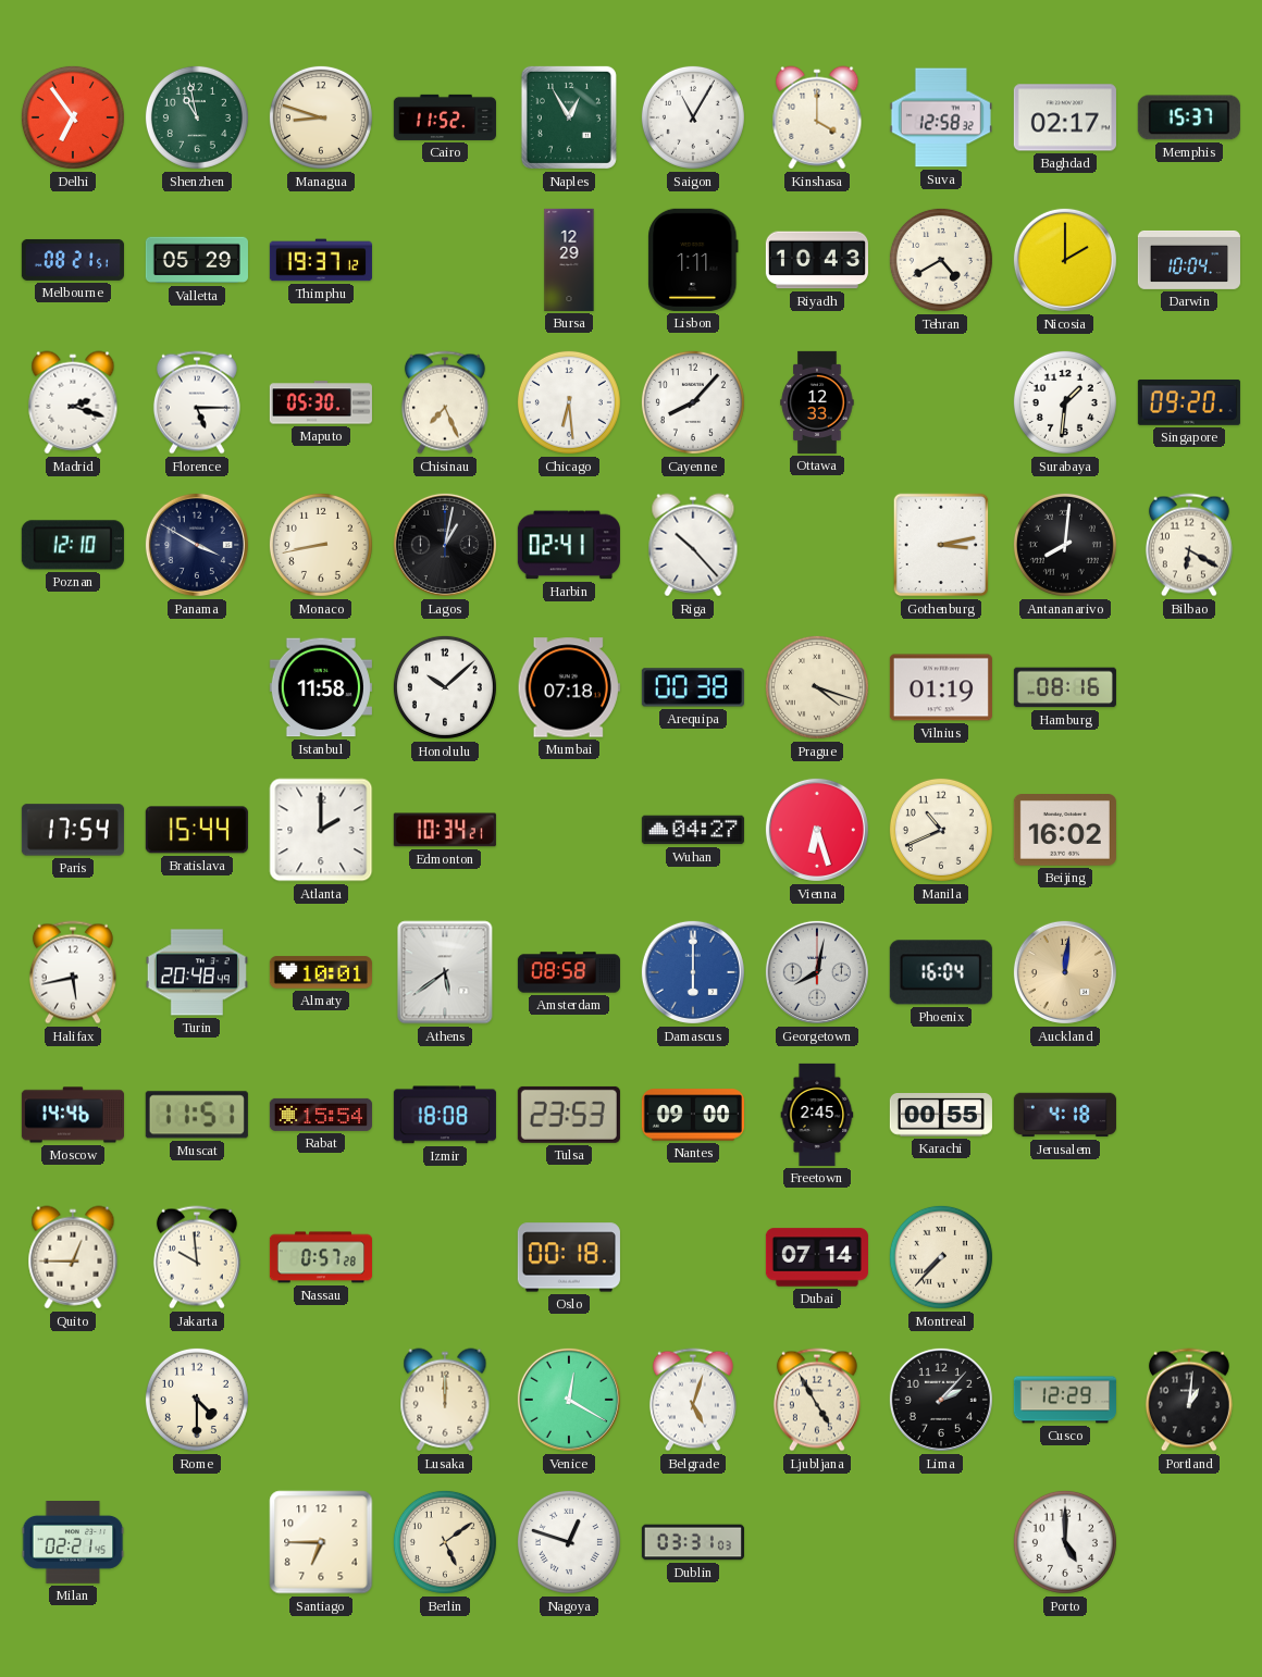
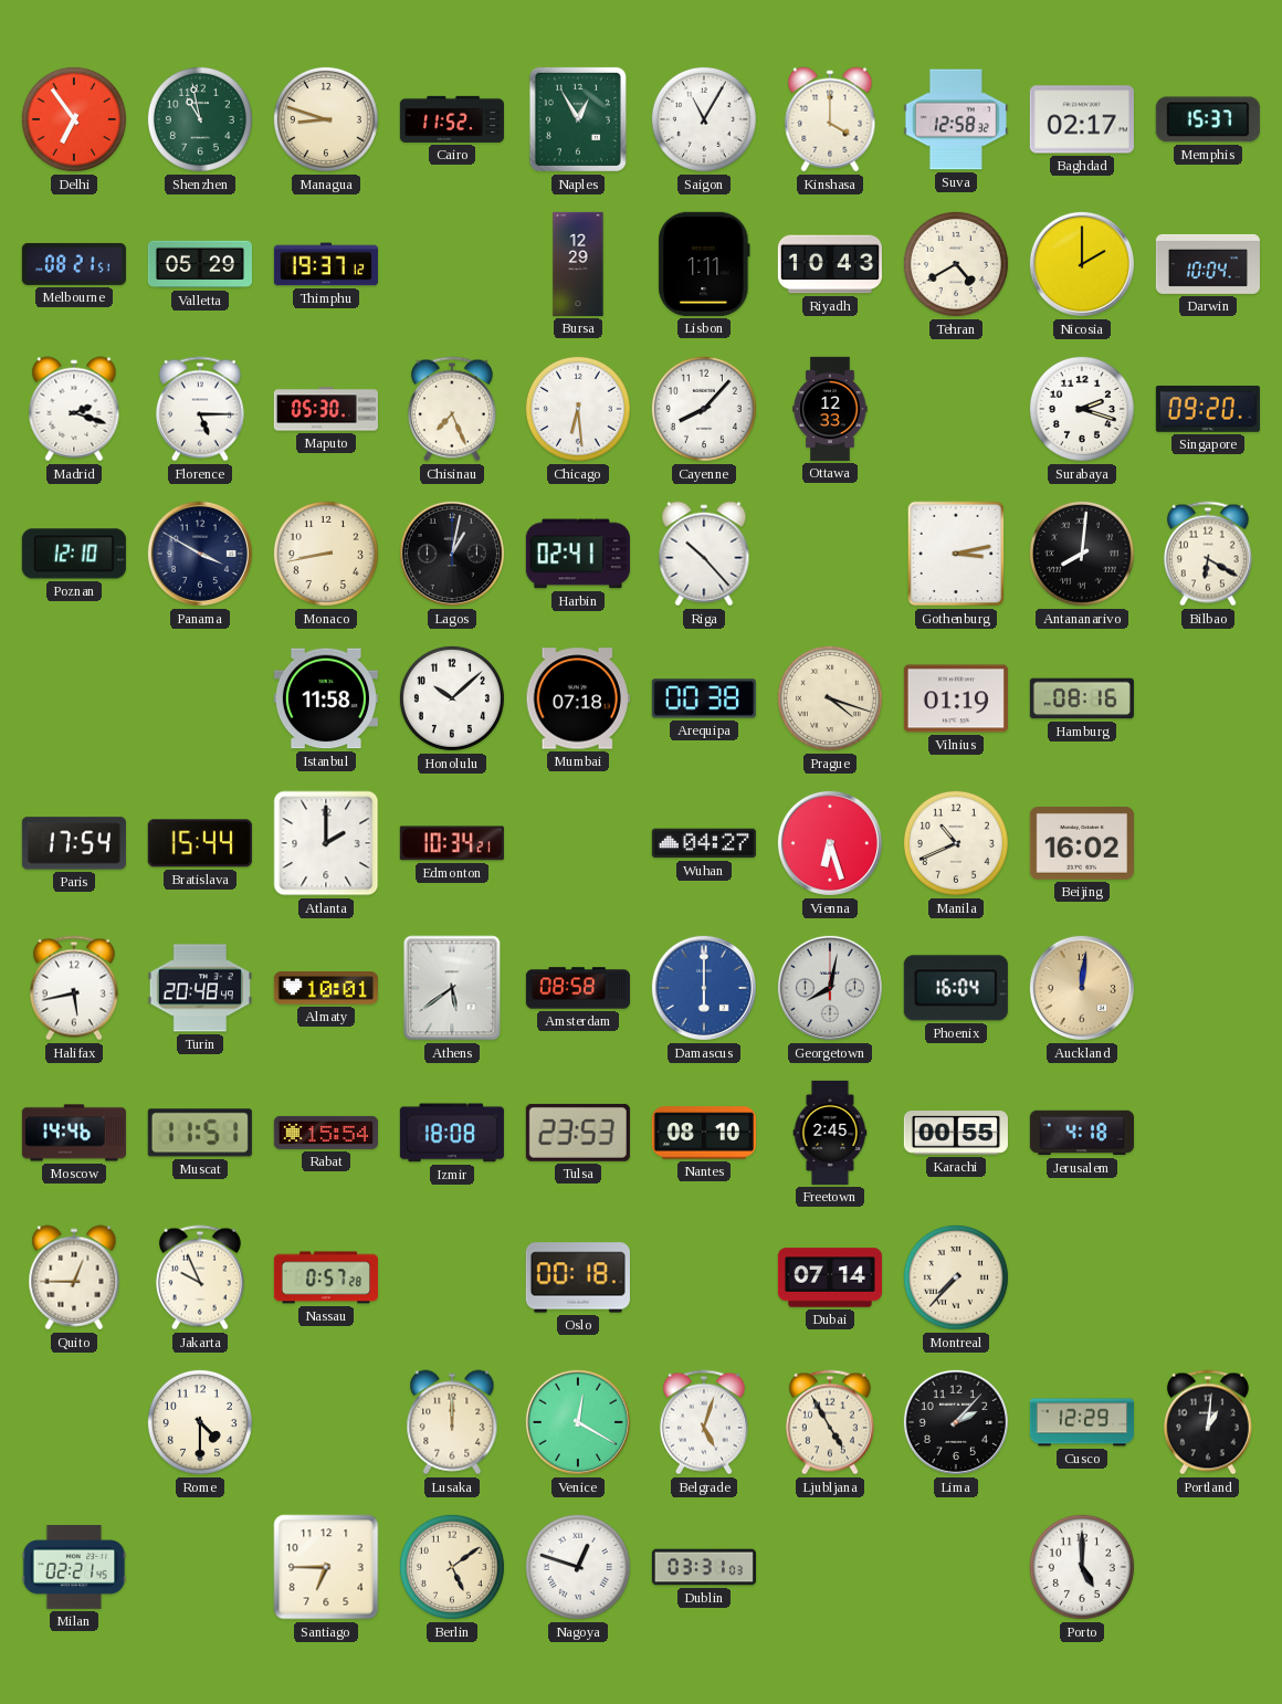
Surabaya: 1:31 -> 2:18 (1082, 409)
Nantes: 09:00 -> 08:10 (704, 1133)
Jakarta: 9:59 -> 9:56 (200, 1277)
